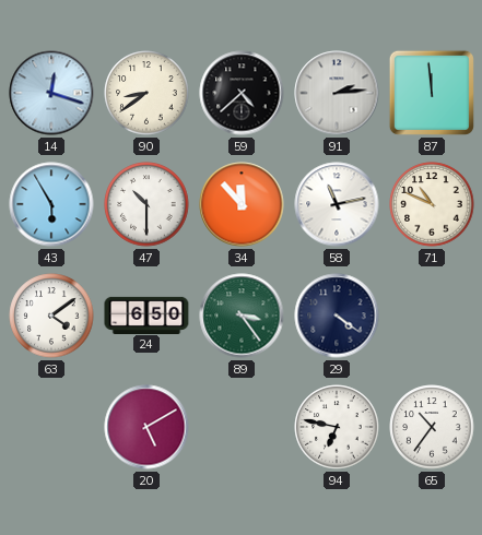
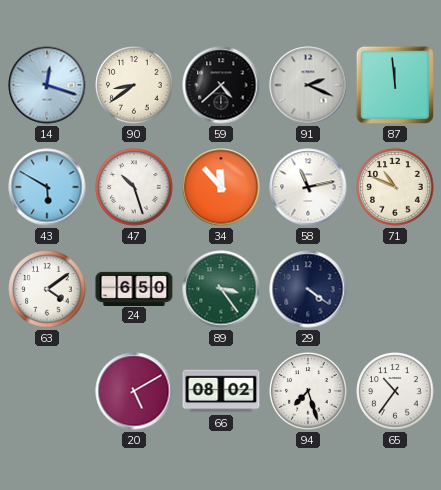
91: 2:14 -> 2:19 (308, 85)
43: 5:55 -> 5:50 (47, 187)
47: 10:30 -> 10:27 (134, 187)
66: none -> 08:02 (221, 391)
94: 6:47 -> 7:27 (308, 391)
